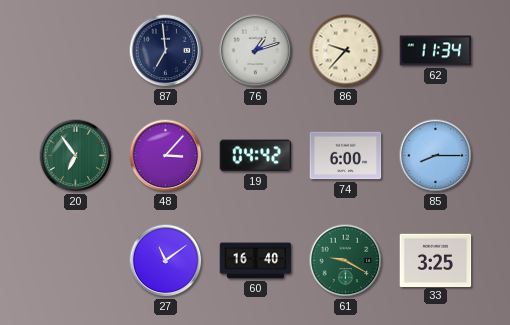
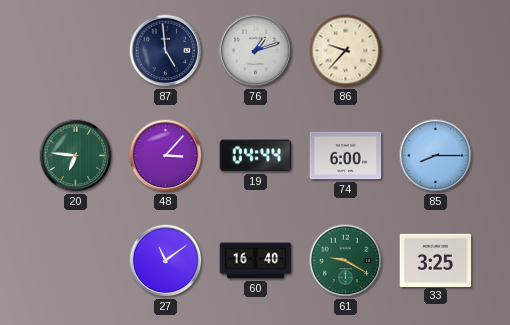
87: 6:59 -> 4:59 (166, 51)
62: 11:34 -> none (436, 51)
20: 6:54 -> 6:46 (76, 156)
19: 04:42 -> 04:44 (256, 156)
